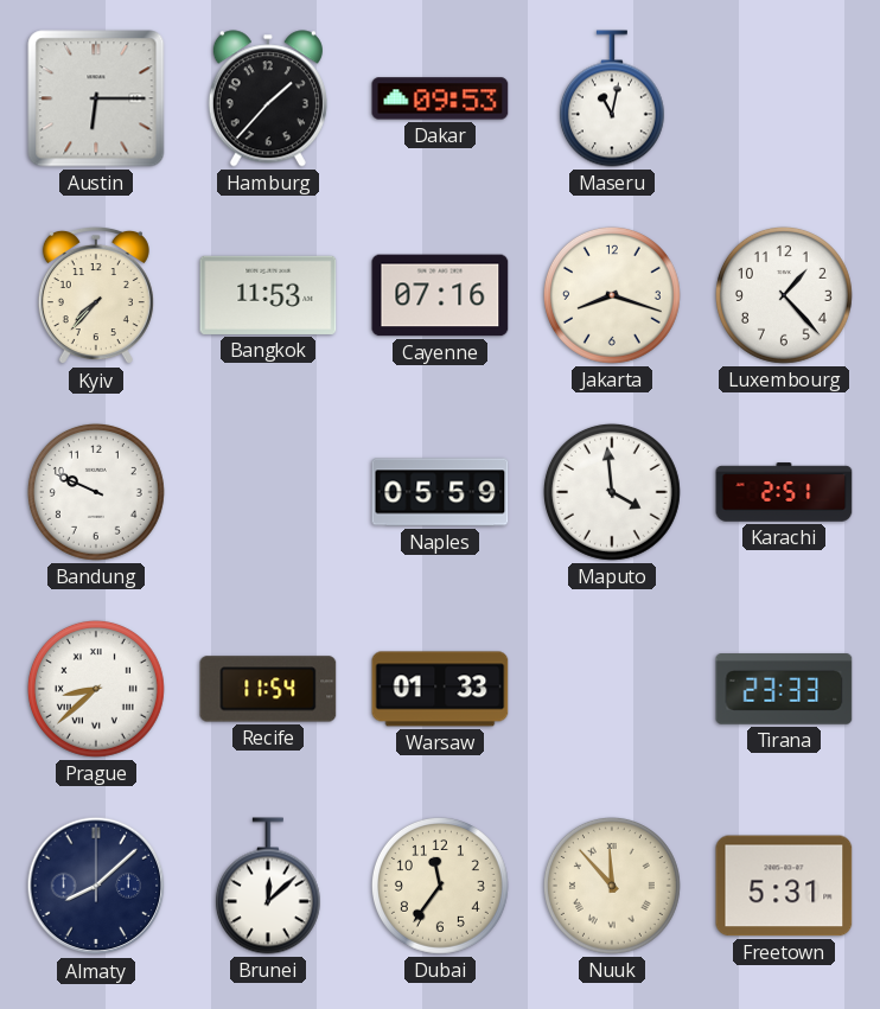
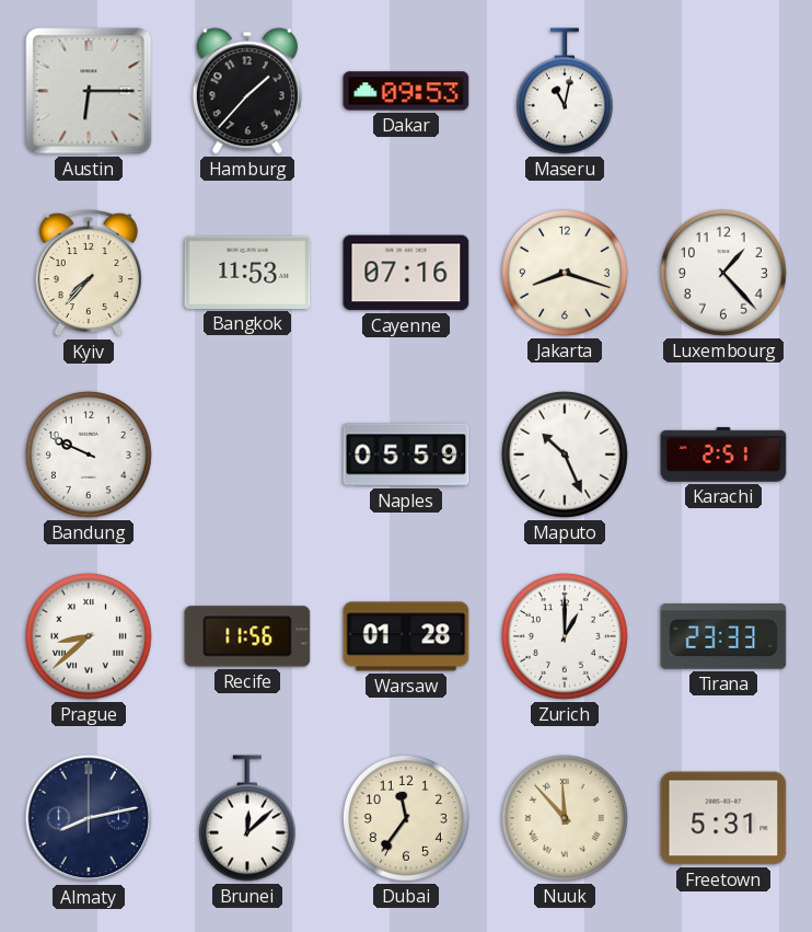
Maputo: 3:59 -> 10:26 (565, 455)
Recife: 11:54 -> 11:56 (247, 636)
Warsaw: 01:33 -> 01:28 (406, 636)
Zurich: none -> 1:00 (565, 636)
Almaty: 8:08 -> 8:13 (89, 818)
